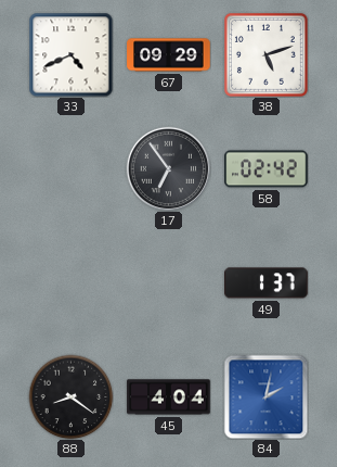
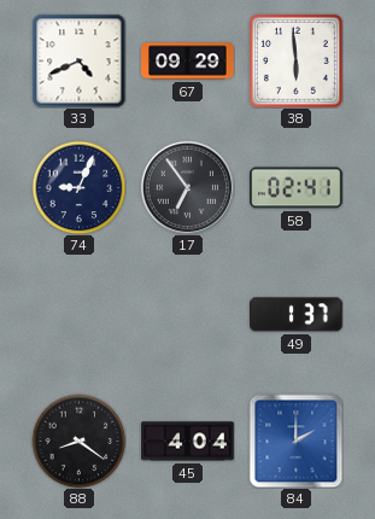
38: 5:12 -> 5:59 (295, 60)
74: none -> 9:04 (78, 187)
58: 02:42 -> 02:41 (297, 188)
84: 2:02 -> 2:00 (295, 441)
